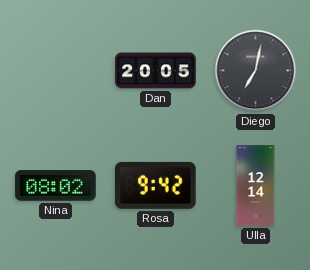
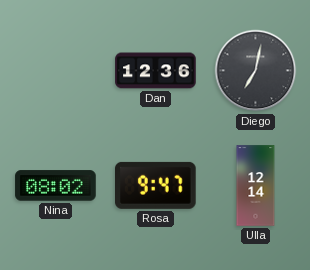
Dan: 20:05 -> 12:36 (156, 71)
Rosa: 9:42 -> 9:47 (156, 185)
